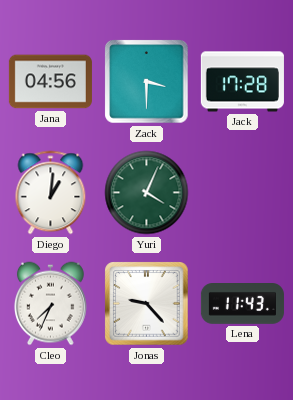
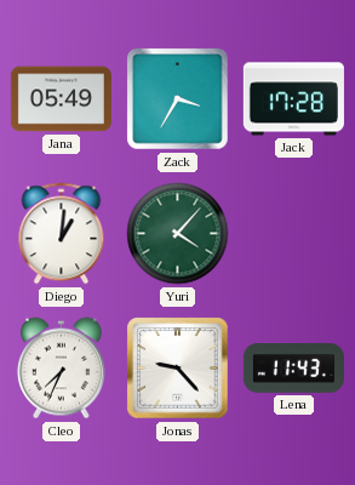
Jana: 04:56 -> 05:49 (61, 99)
Zack: 3:30 -> 3:35 (178, 99)
Yuri: 4:04 -> 4:07 (178, 234)
